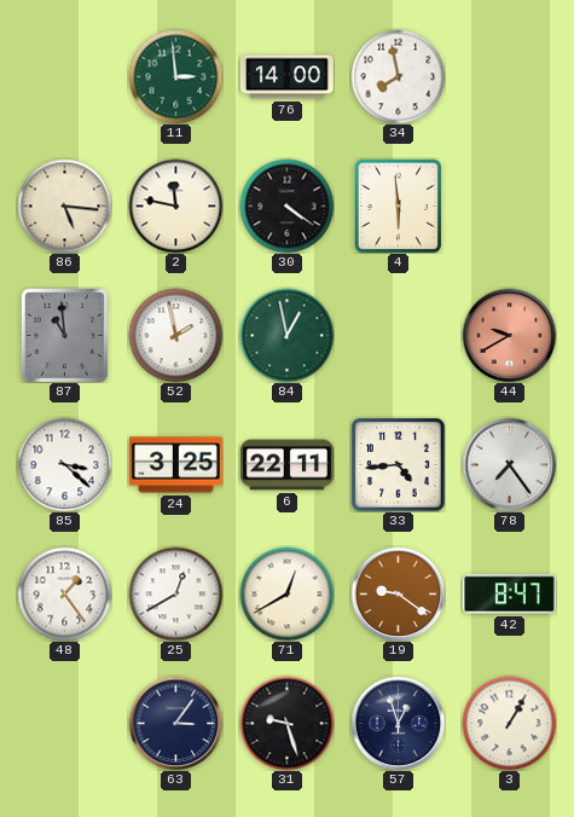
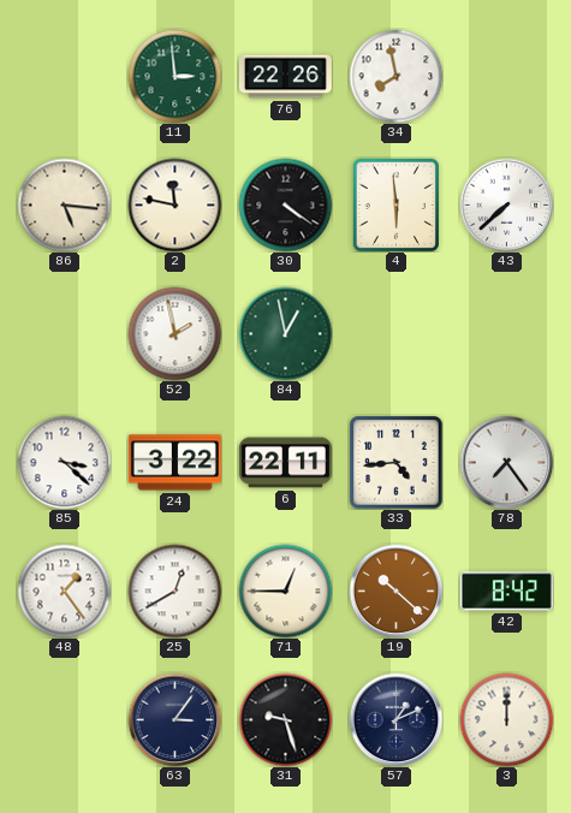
76: 14:00 -> 22:26 (285, 77)
43: none -> 7:38 (506, 204)
87: 10:59 -> none (64, 335)
44: 9:40 -> none (509, 335)
24: 3:25 -> 3:22 (174, 463)
71: 12:40 -> 12:45 (285, 591)
19: 9:21 -> 10:22 (395, 591)
42: 8:47 -> 8:42 (506, 592)
57: 12:57 -> 1:11 (395, 719)
3: 1:05 -> 12:00 (506, 719)
